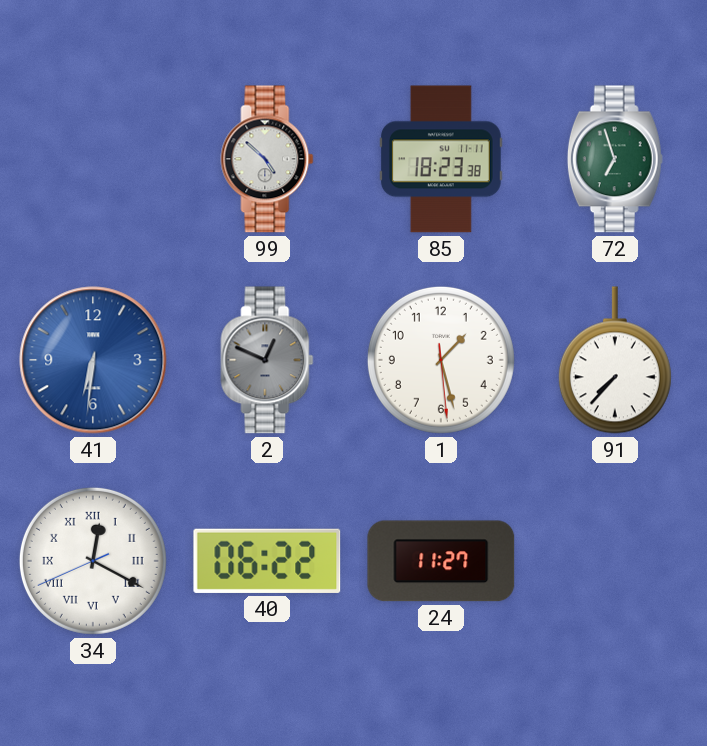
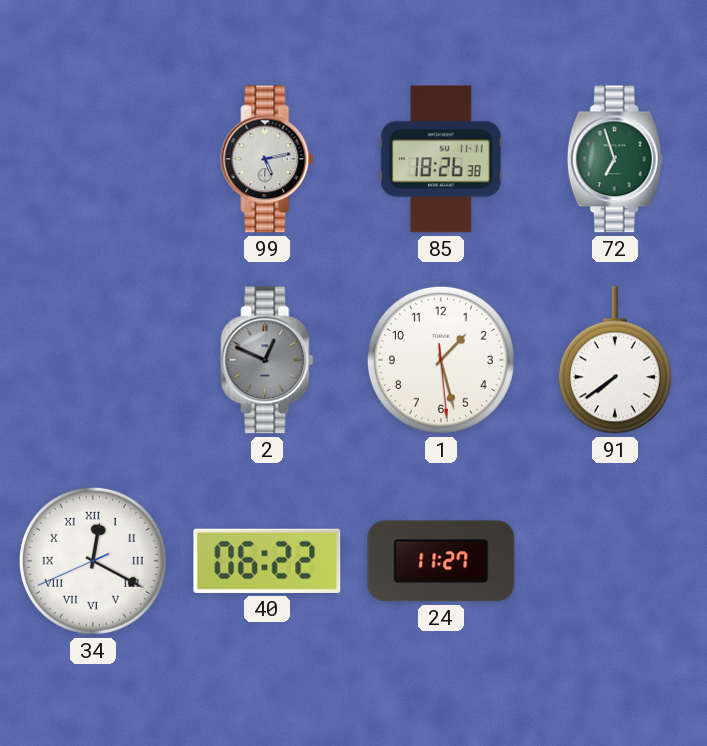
99: 4:52 -> 5:13 (267, 159)
85: 18:23 -> 18:26 (441, 159)
41: 6:31 -> none (93, 360)
91: 7:37 -> 7:39 (615, 360)
